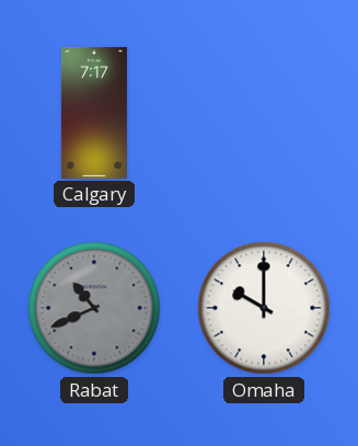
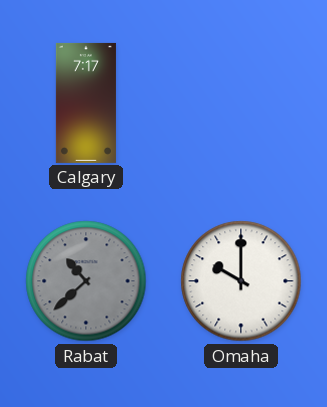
Rabat: 10:41 -> 10:38 (86, 281)
